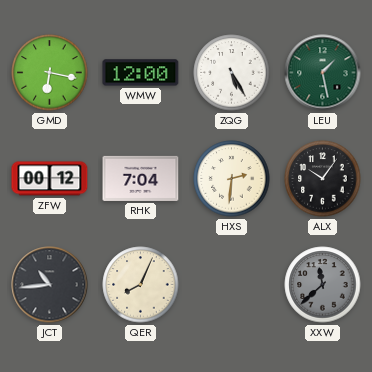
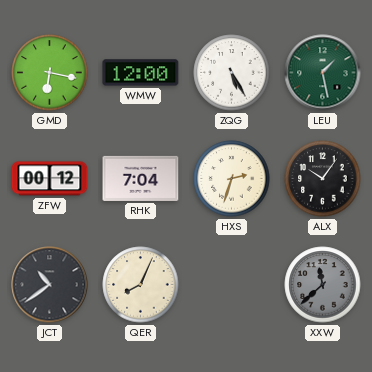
HXS: 2:31 -> 2:33 (232, 179)
JCT: 10:44 -> 10:39 (50, 285)
